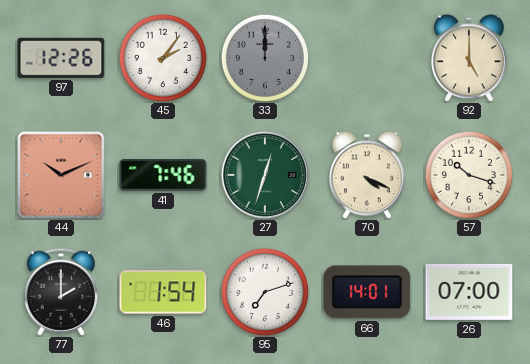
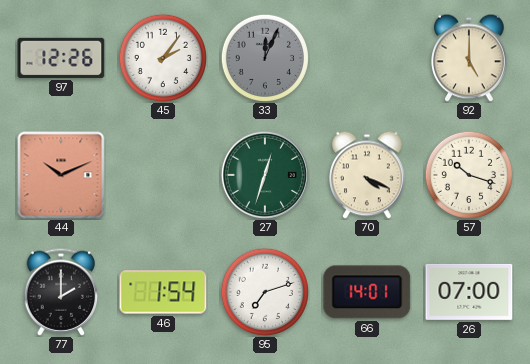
33: 12:00 -> 12:04 (265, 58)
41: 7:46 -> none (163, 175)
